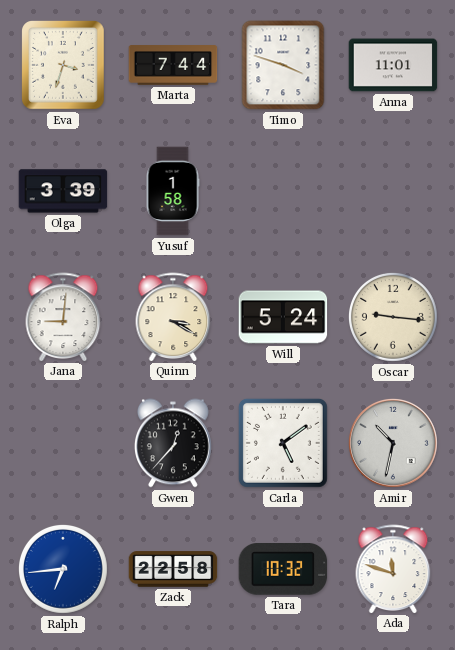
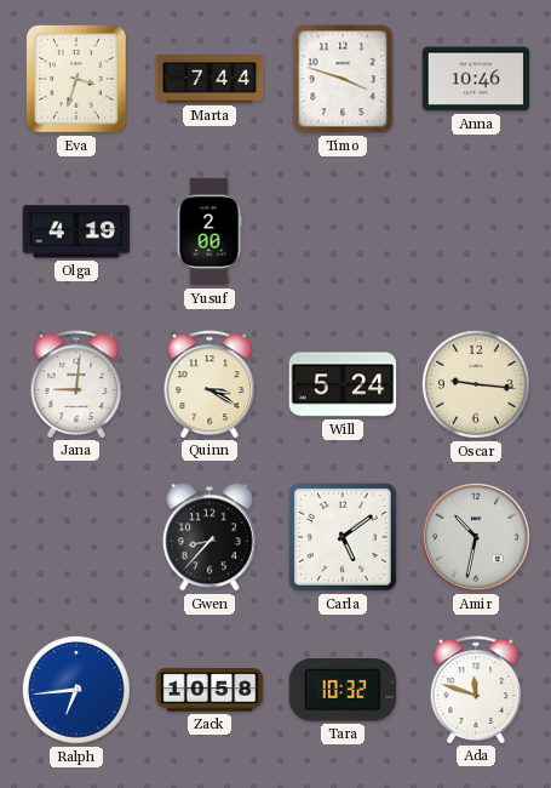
Anna: 11:01 -> 10:46 (476, 79)
Olga: 3:39 -> 4:19 (76, 232)
Yusuf: 1:58 -> 2:00 (210, 232)
Gwen: 12:37 -> 8:37 (210, 537)
Zack: 22:58 -> 10:58 (210, 690)
